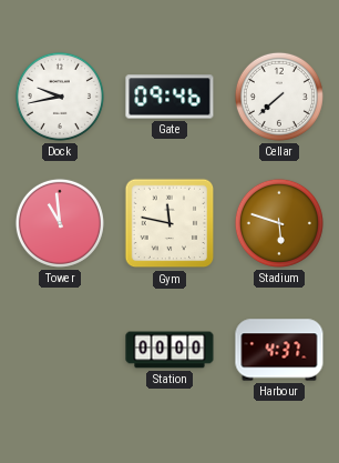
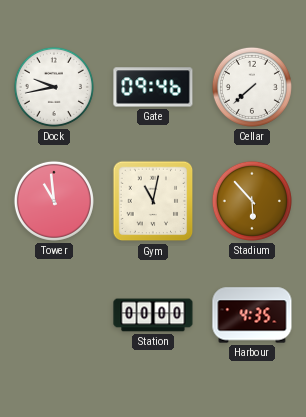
Gym: 11:47 -> 11:02 (153, 201)
Stadium: 5:48 -> 5:53 (252, 201)
Harbour: 4:37 -> 4:35 (252, 315)
